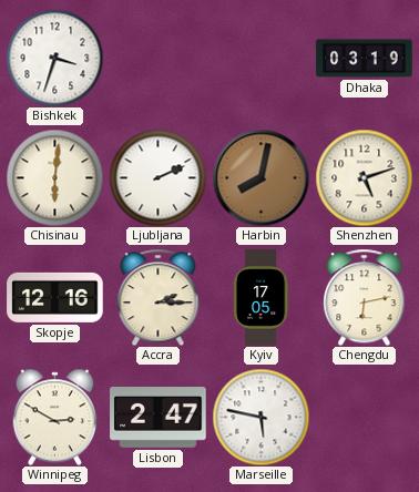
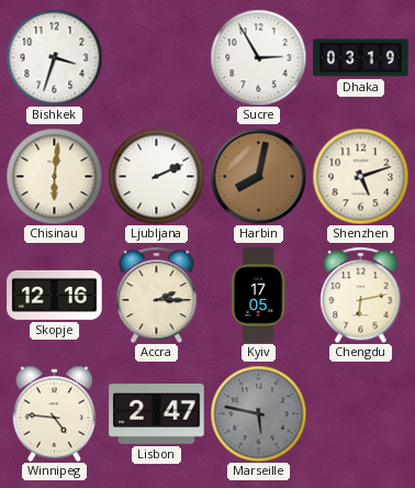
Sucre: none -> 2:55 (258, 57)
Winnipeg: 2:50 -> 4:46 (55, 413)
Marseille dial: white -> grey (258, 413)
